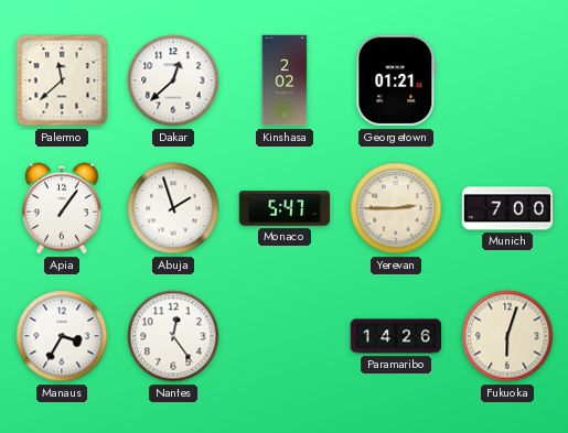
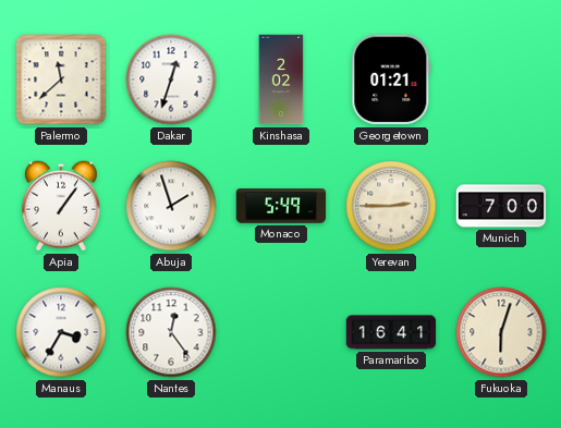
Dakar: 12:38 -> 12:33 (171, 80)
Monaco: 5:47 -> 5:49 (281, 206)
Paramaribo: 14:26 -> 16:41 (391, 332)
